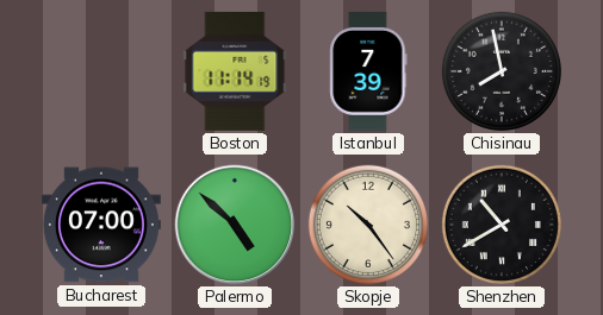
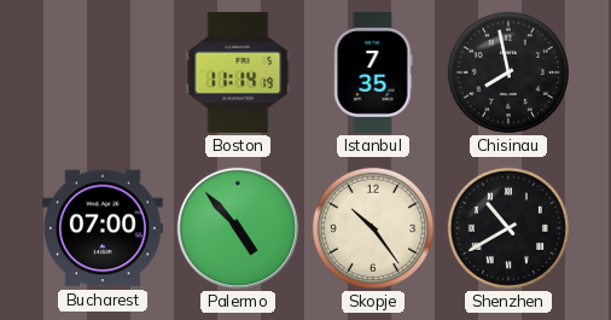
Istanbul: 7:39 -> 7:35 (373, 72)
Palermo: 4:52 -> 4:53 (238, 228)
